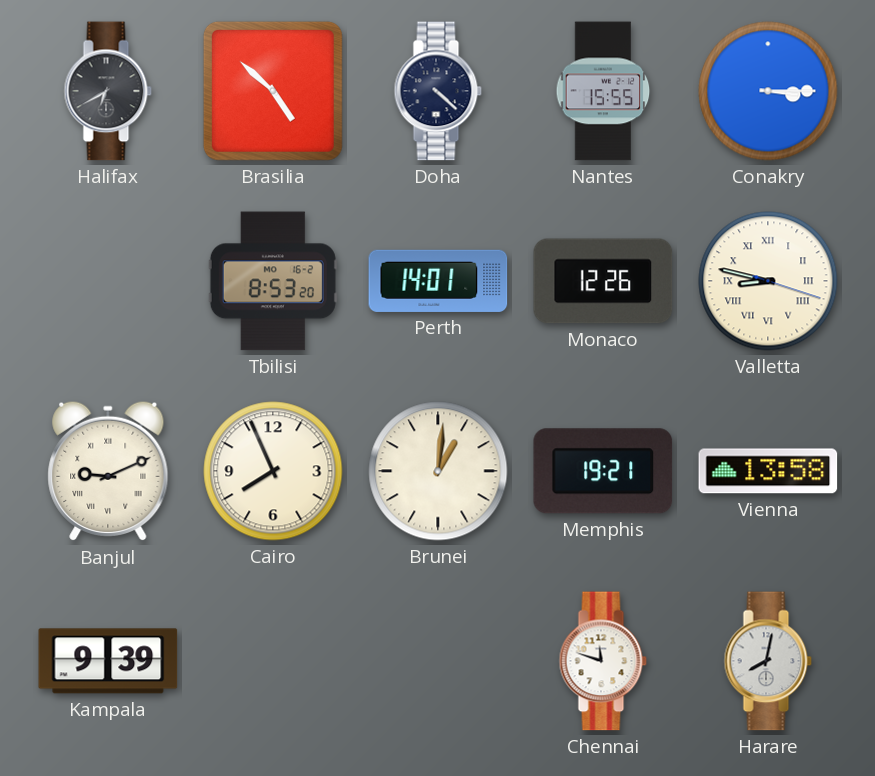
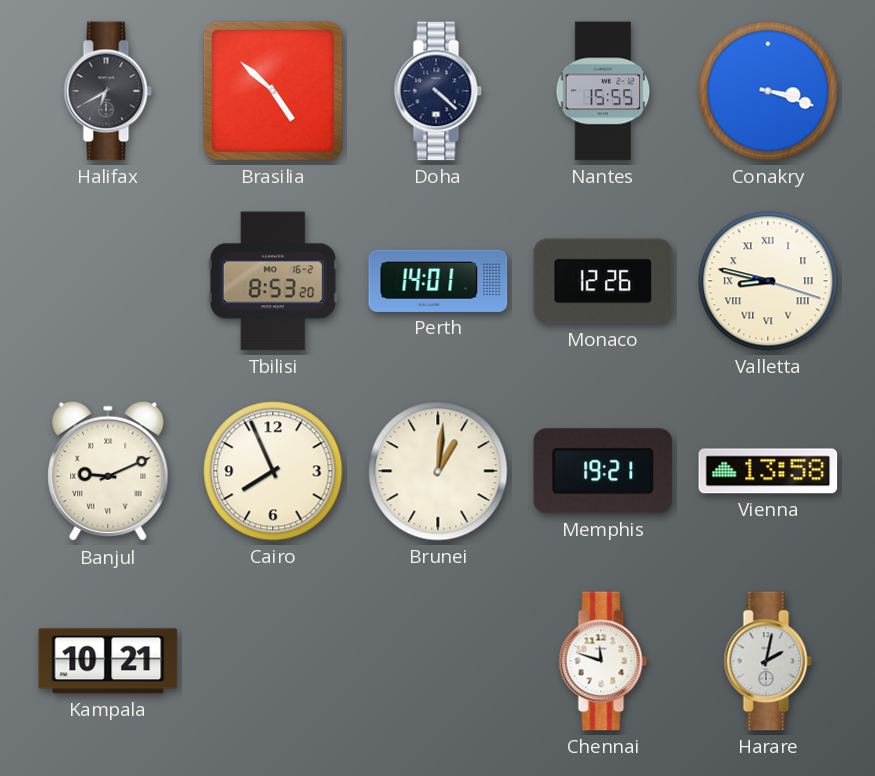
Conakry: 3:15 -> 3:18 (768, 91)
Kampala: 9:39 -> 10:21 (108, 661)
Harare: 8:02 -> 2:02 (768, 661)
